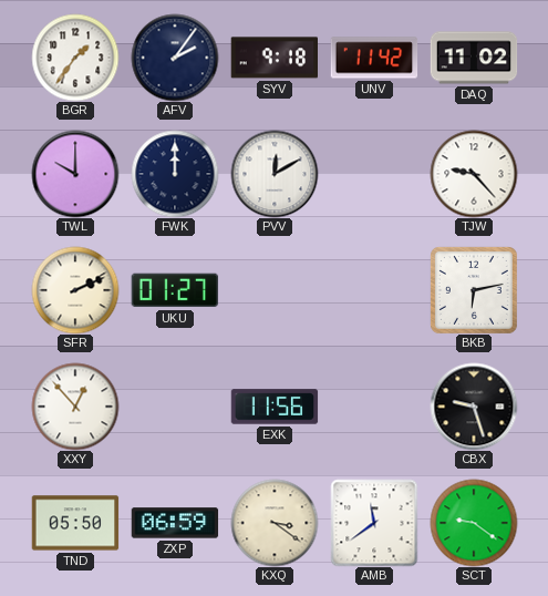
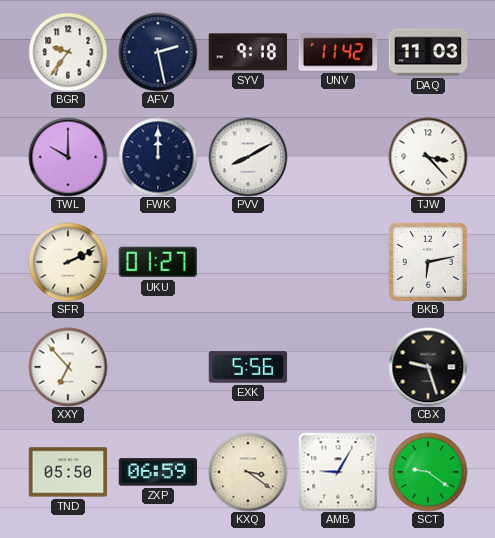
BGR: 1:36 -> 9:36 (68, 52)
AFV: 2:06 -> 2:28 (158, 52)
DAQ: 11:02 -> 11:03 (428, 52)
PVV: 12:10 -> 8:10 (248, 157)
TJW: 9:23 -> 3:23 (428, 157)
XXY: 12:53 -> 6:53 (68, 367)
EXK: 11:56 -> 5:56 (248, 367)
AMB: 11:39 -> 9:05 (338, 472)
